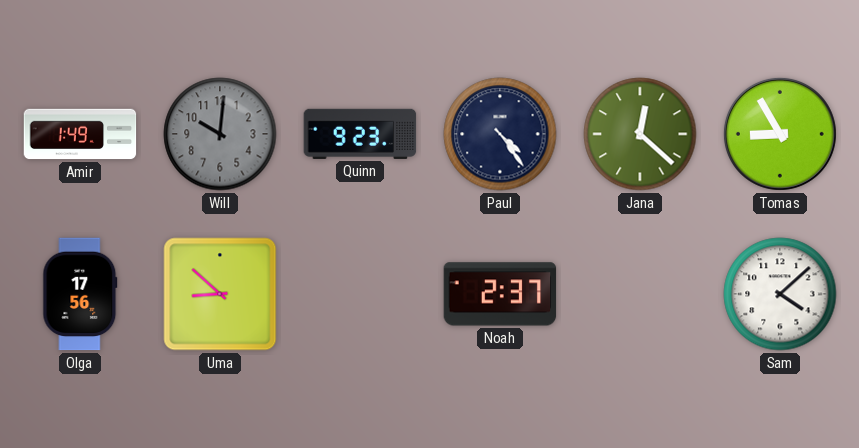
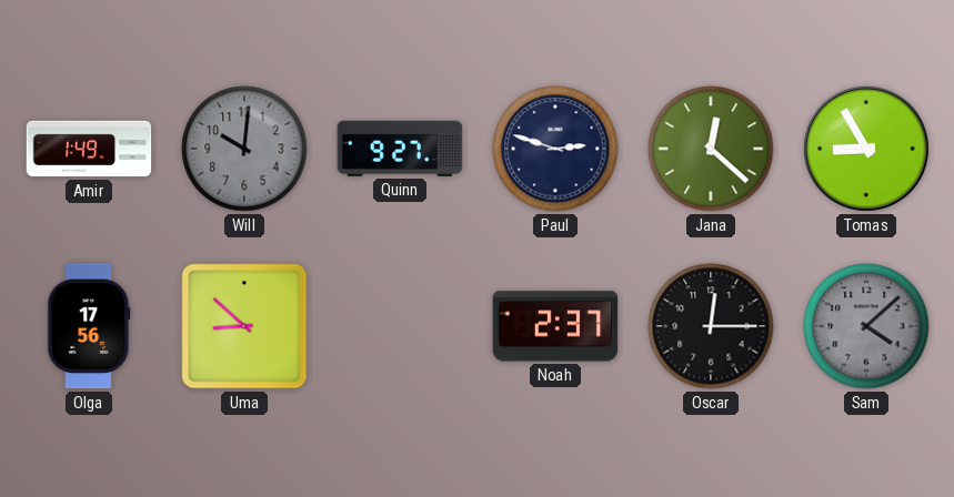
Quinn: 9:23 -> 9:27 (400, 149)
Paul: 4:24 -> 2:48 (555, 149)
Oscar: none -> 12:15 (711, 326)
Sam dial: white -> grey (866, 326)
